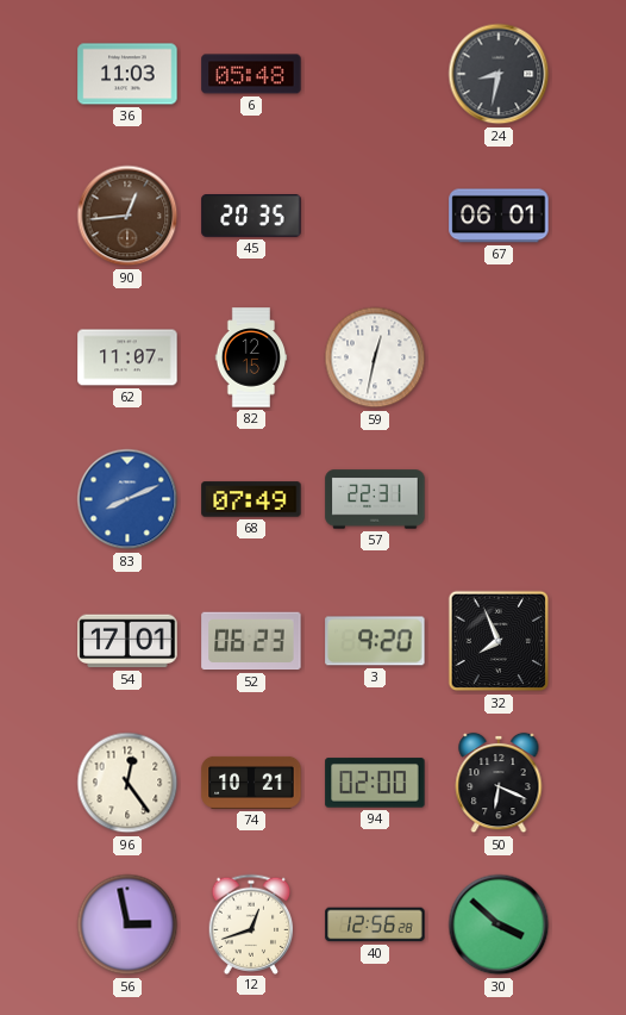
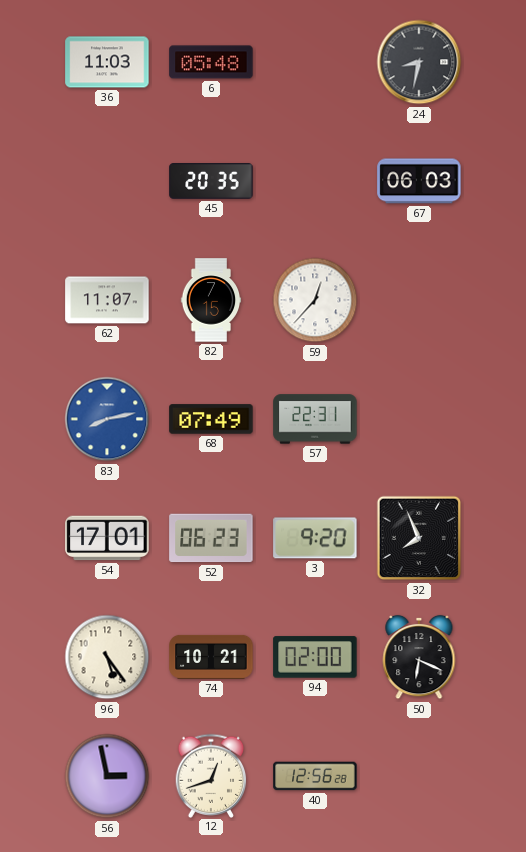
90: 12:44 -> none (127, 216)
67: 06:01 -> 06:03 (419, 181)
82: 12:15 -> 7:15 (211, 300)
59: 12:32 -> 12:37 (315, 300)
83: 8:11 -> 8:13 (107, 419)
96: 12:24 -> 5:24 (107, 657)
30: 3:52 -> none (499, 924)
